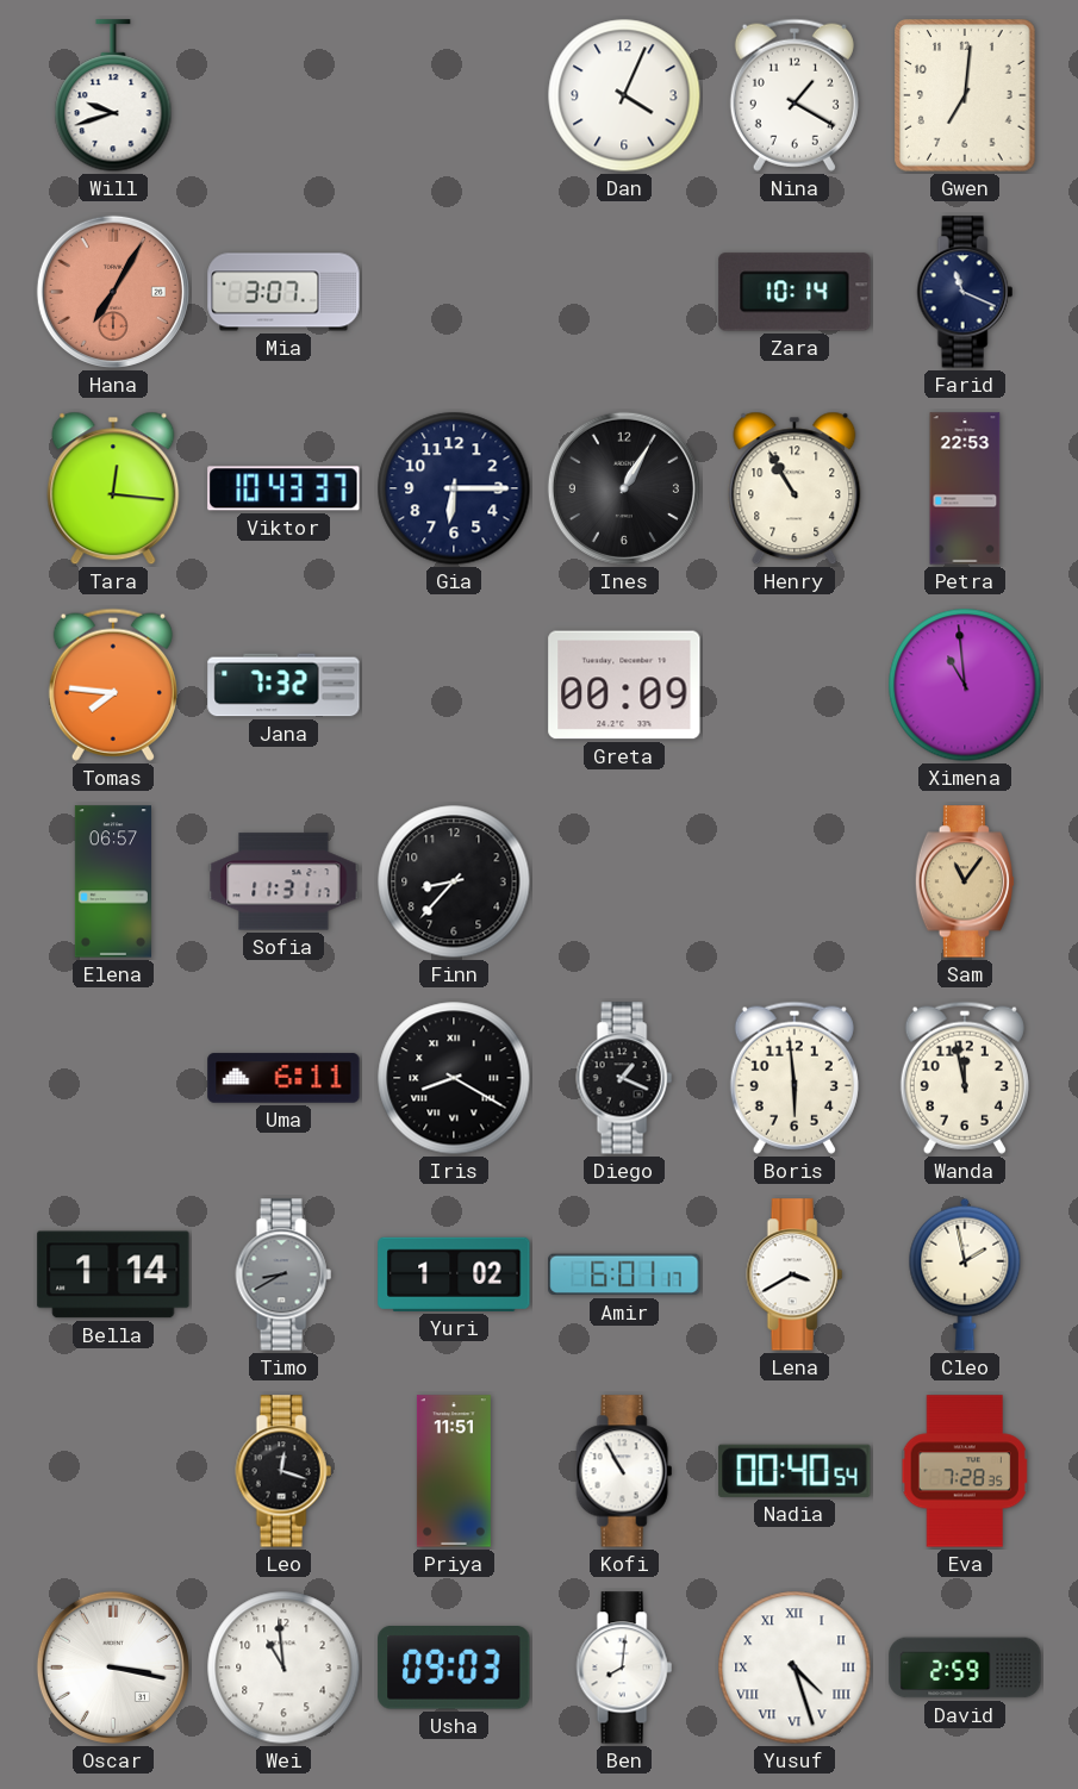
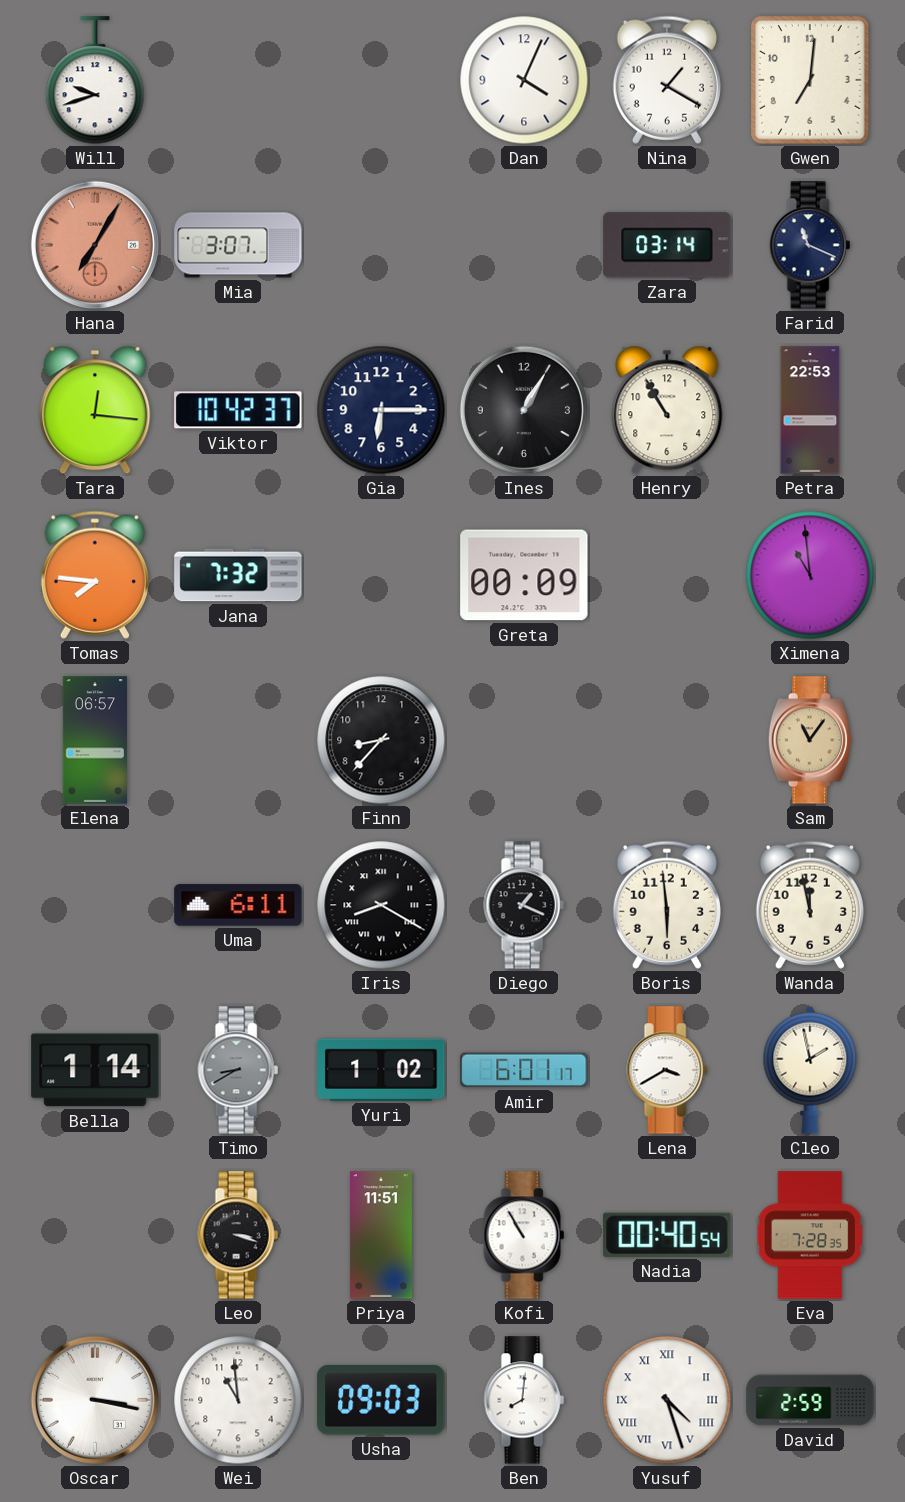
Zara: 10:14 -> 03:14 (667, 245)
Viktor: 10:43 -> 10:42 (238, 410)
Sofia: 11:31 -> none (283, 881)
Leo: 12:18 -> 3:18 (238, 1235)
